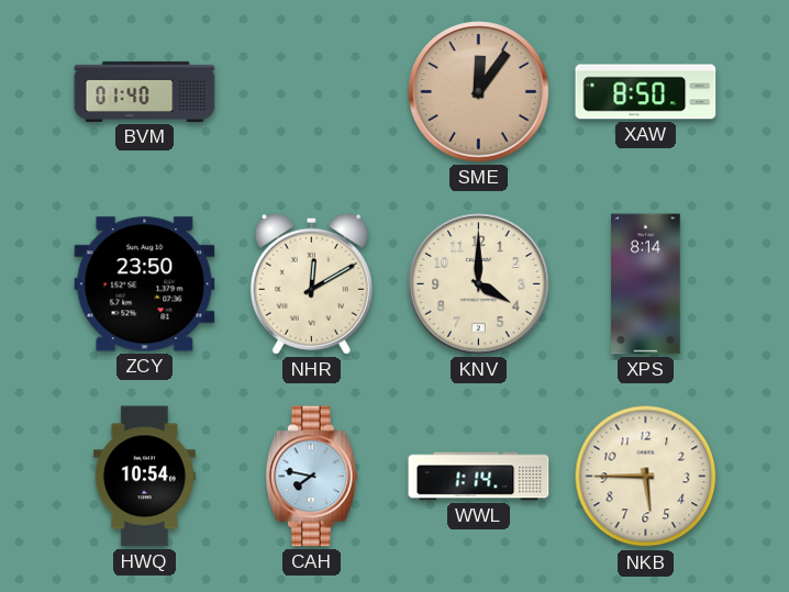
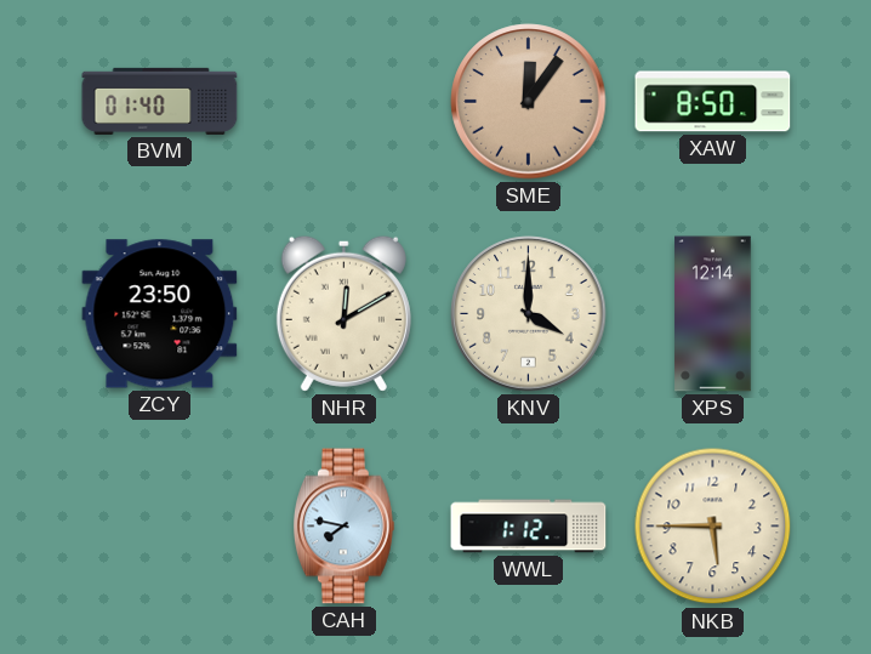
XPS: 8:14 -> 12:14 (713, 314)
HWQ: 10:54 -> none (144, 477)
WWL: 1:14 -> 1:12 (529, 527)
